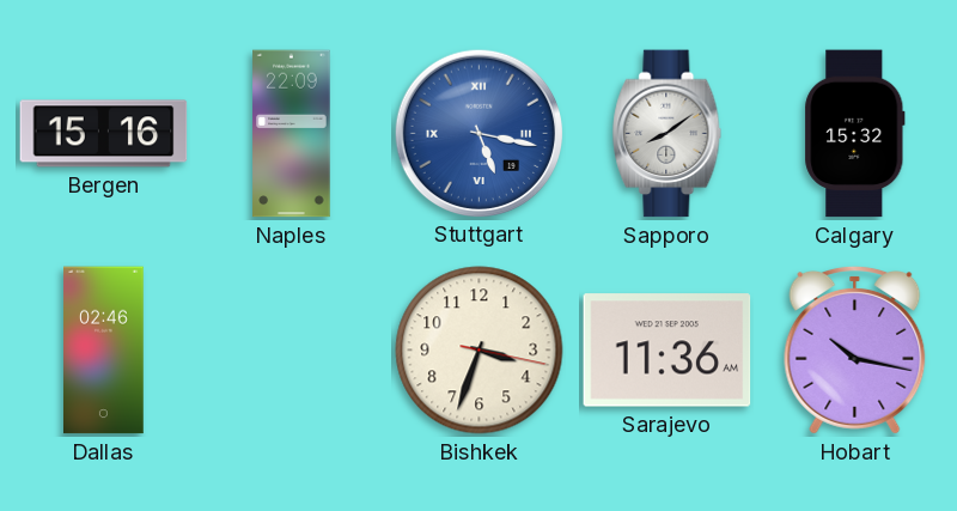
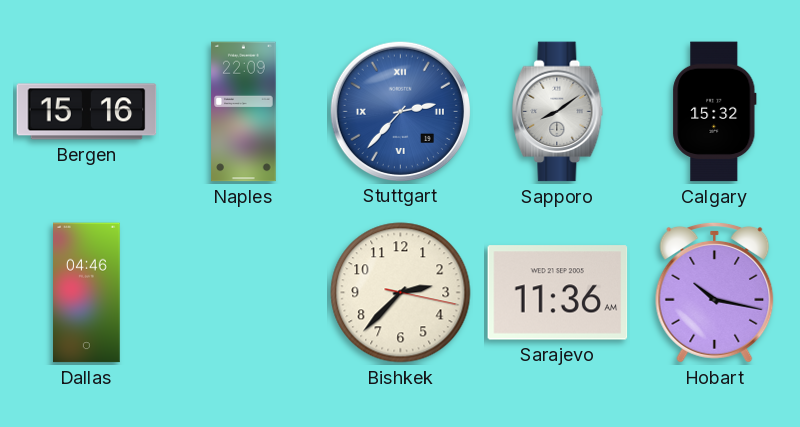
Stuttgart: 5:17 -> 2:37 (400, 111)
Dallas: 02:46 -> 04:46 (87, 293)
Bishkek: 3:33 -> 2:37 (401, 293)
